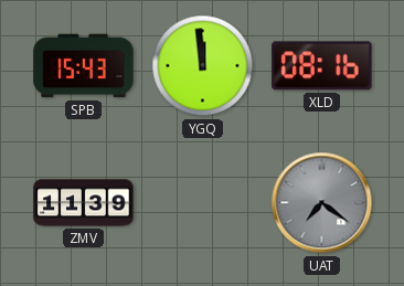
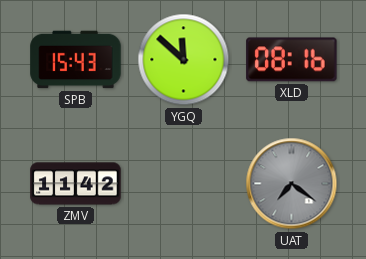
YGQ: 11:59 -> 11:52 (184, 60)
ZMV: 11:39 -> 11:42 (76, 184)
